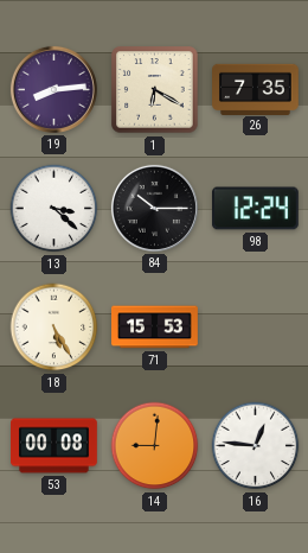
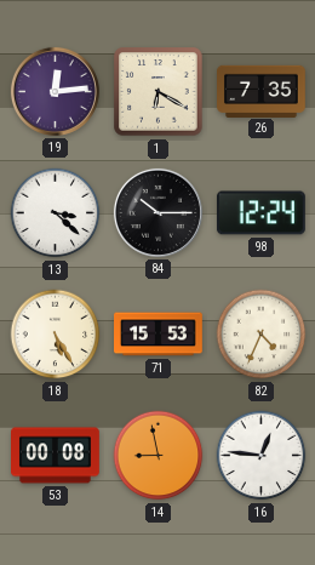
19: 8:14 -> 12:14 (55, 91)
82: none -> 4:34 (262, 335)
14: 9:01 -> 8:58 (159, 456)
